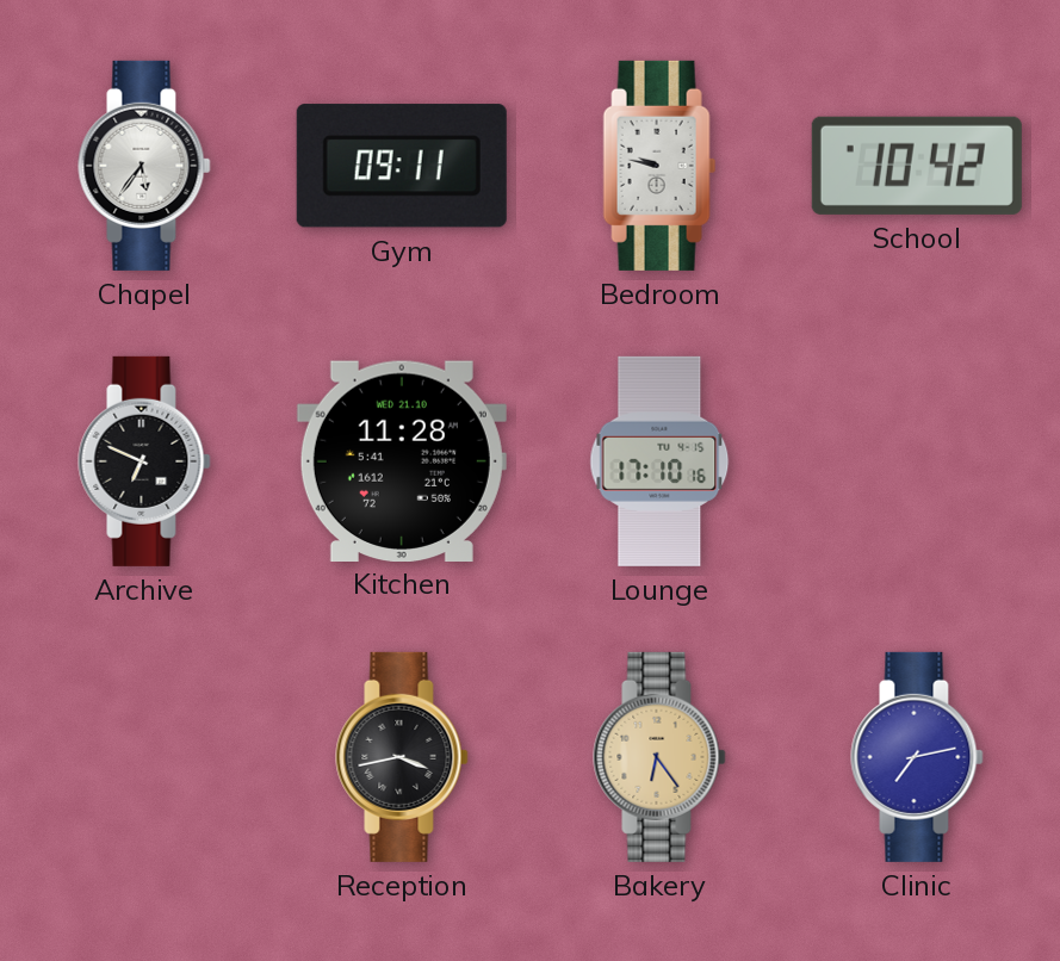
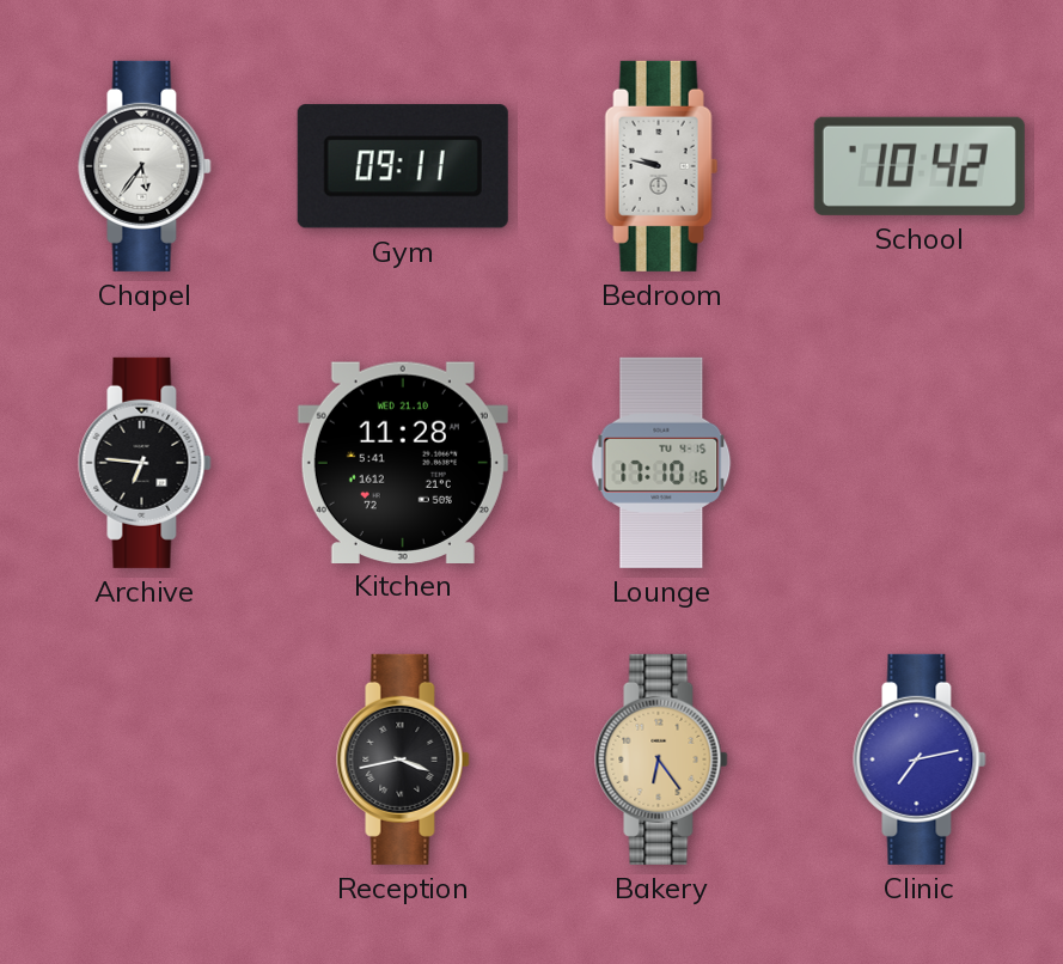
Archive: 6:49 -> 6:46 (145, 463)
